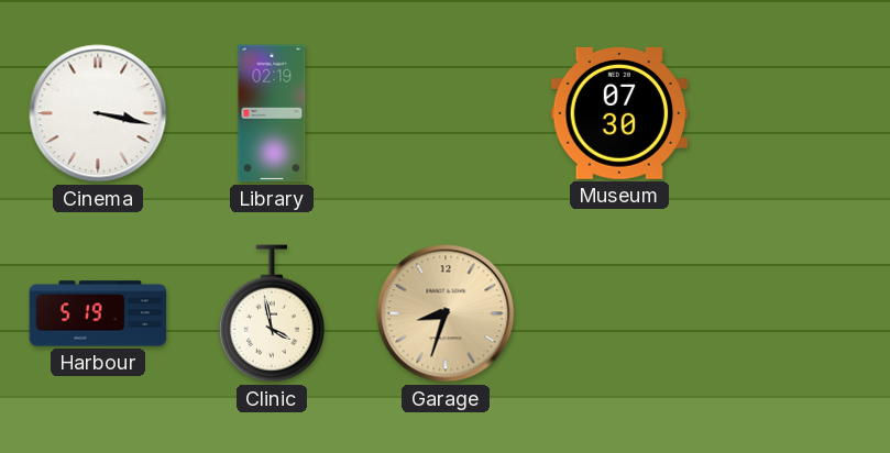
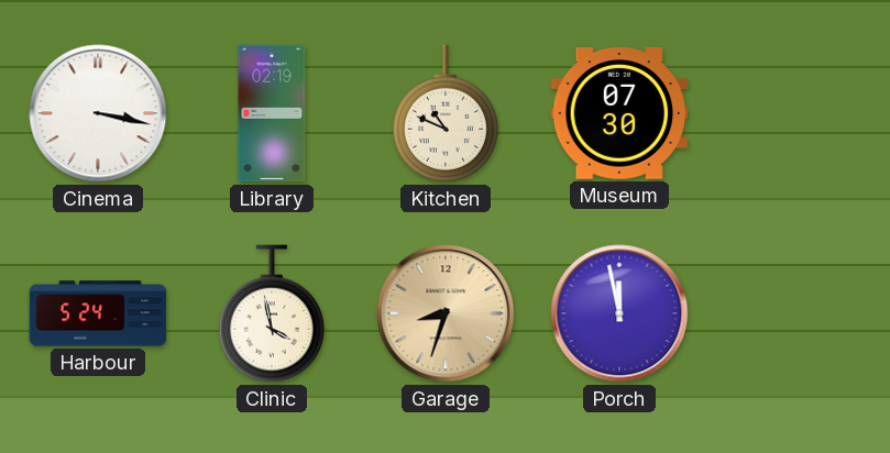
Kitchen: none -> 10:49 (446, 113)
Harbour: 5:19 -> 5:24 (98, 313)
Porch: none -> 11:58 (619, 313)
